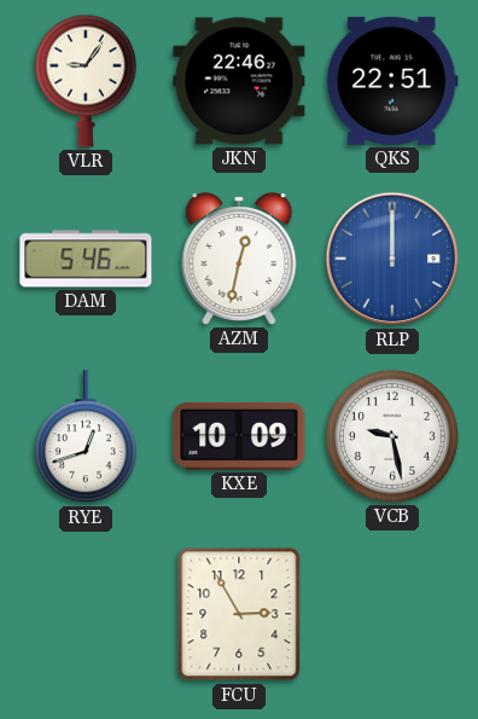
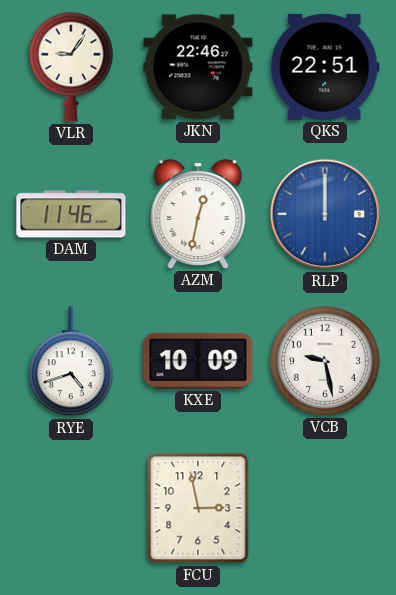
DAM: 5:46 -> 11:46 (71, 214)
RYE: 12:42 -> 4:42 (71, 362)
FCU: 2:55 -> 2:58 (198, 508)
